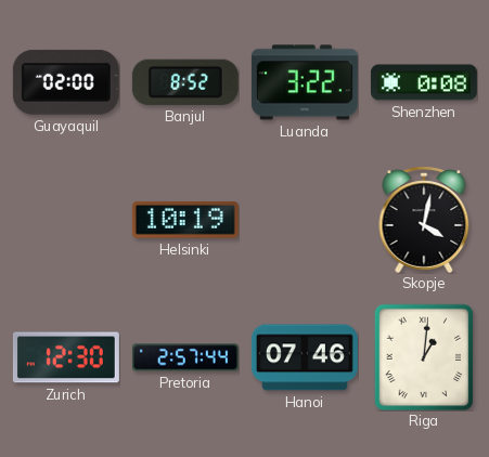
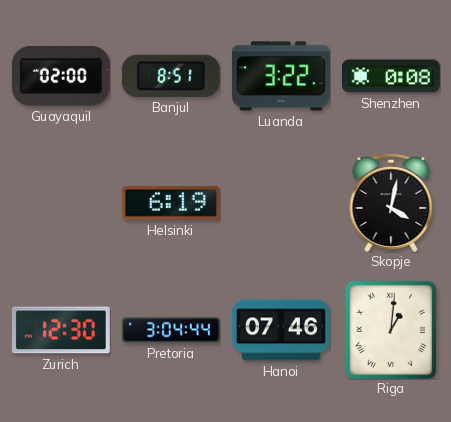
Banjul: 8:52 -> 8:51 (171, 76)
Helsinki: 10:19 -> 6:19 (171, 203)
Pretoria: 2:57 -> 3:04 (171, 330)
